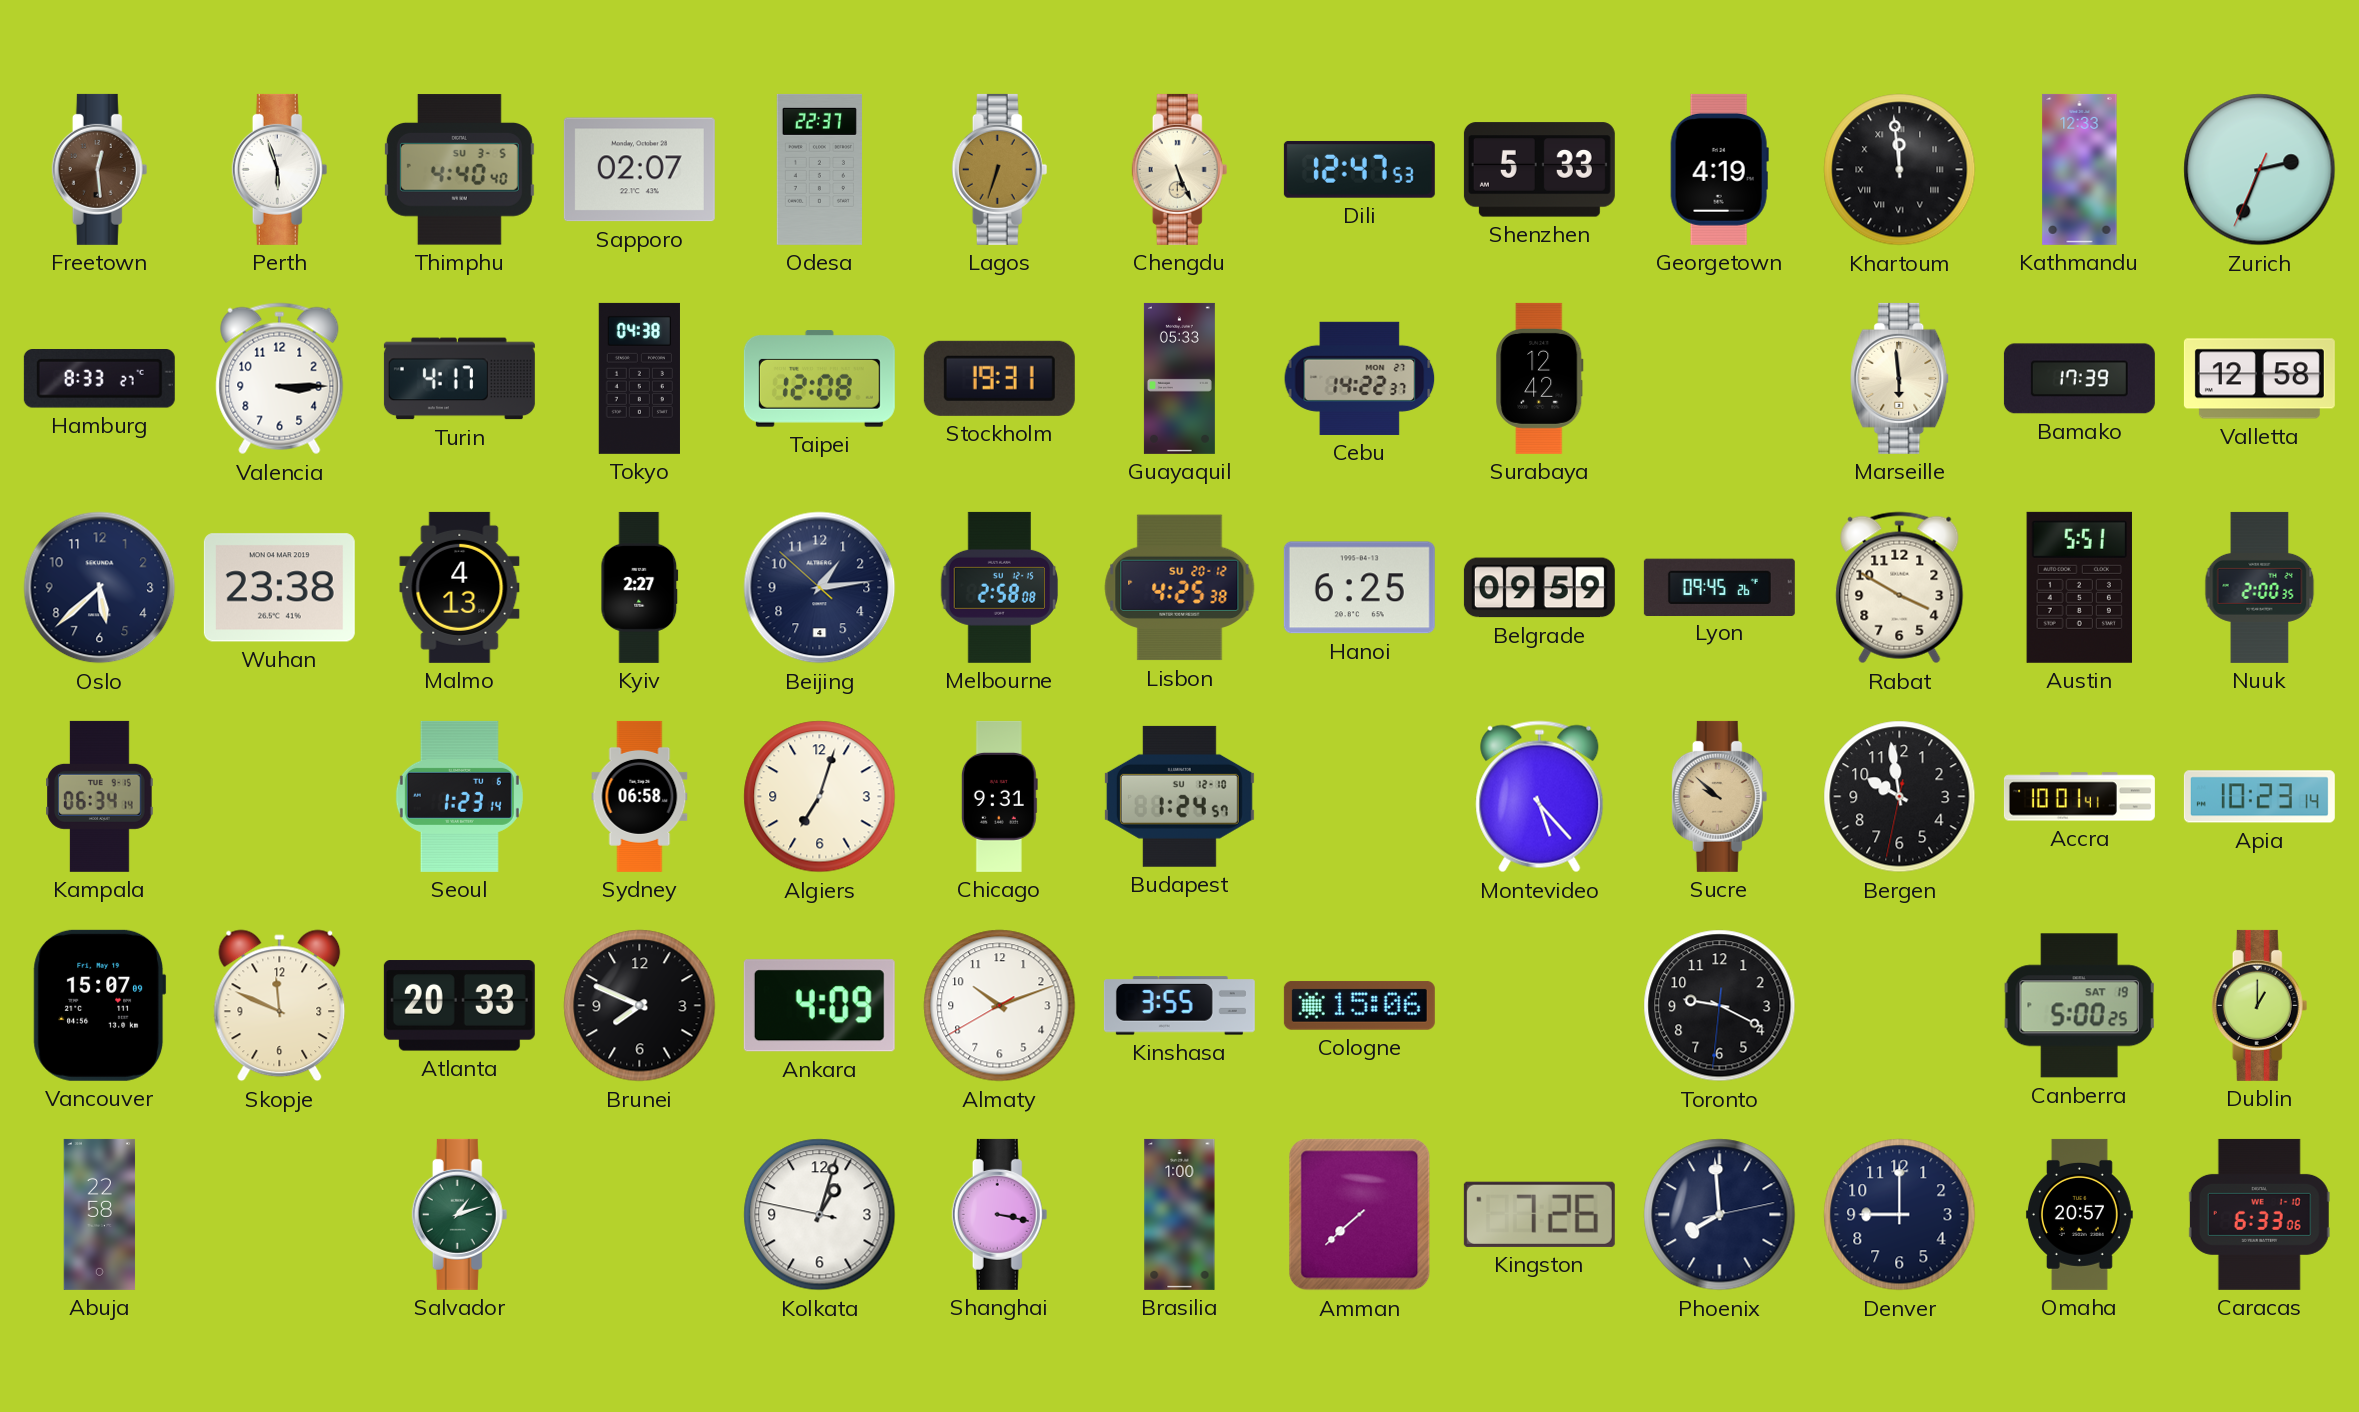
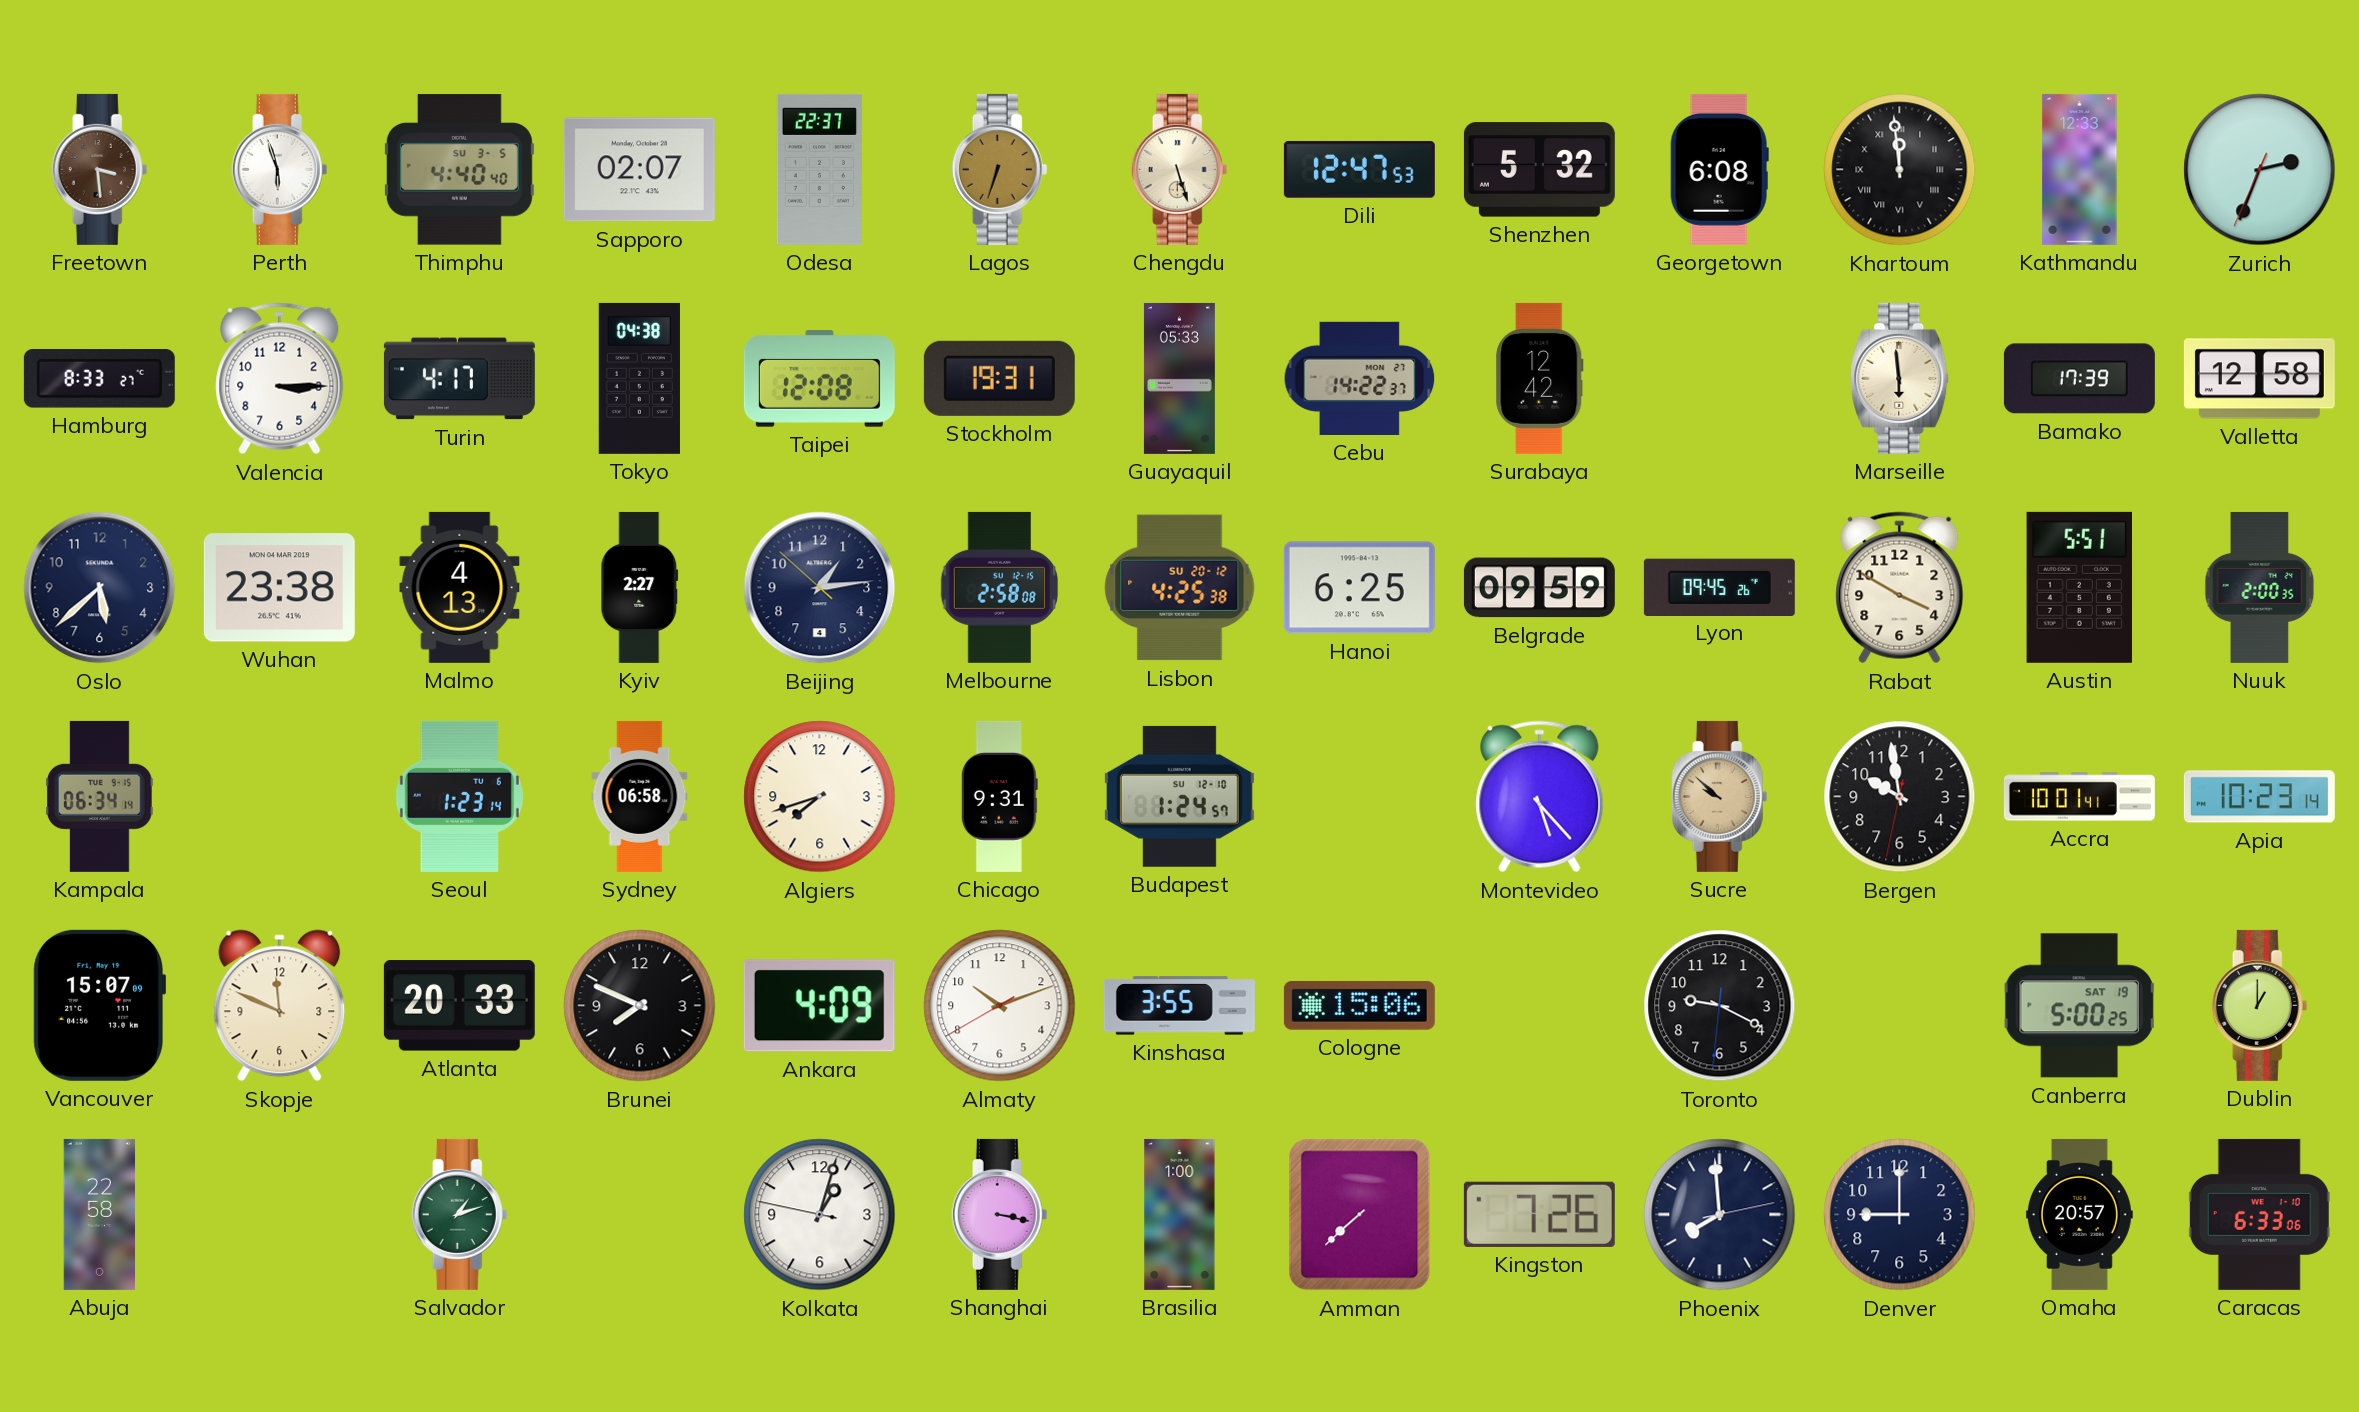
Freetown: 12:29 -> 3:29 (100, 169)
Chengdu: 5:26 -> 5:27 (1180, 169)
Shenzhen: 5:33 -> 5:32 (1539, 170)
Georgetown: 4:19 -> 6:08 (1719, 169)
Algiers: 7:03 -> 7:42 (820, 797)
